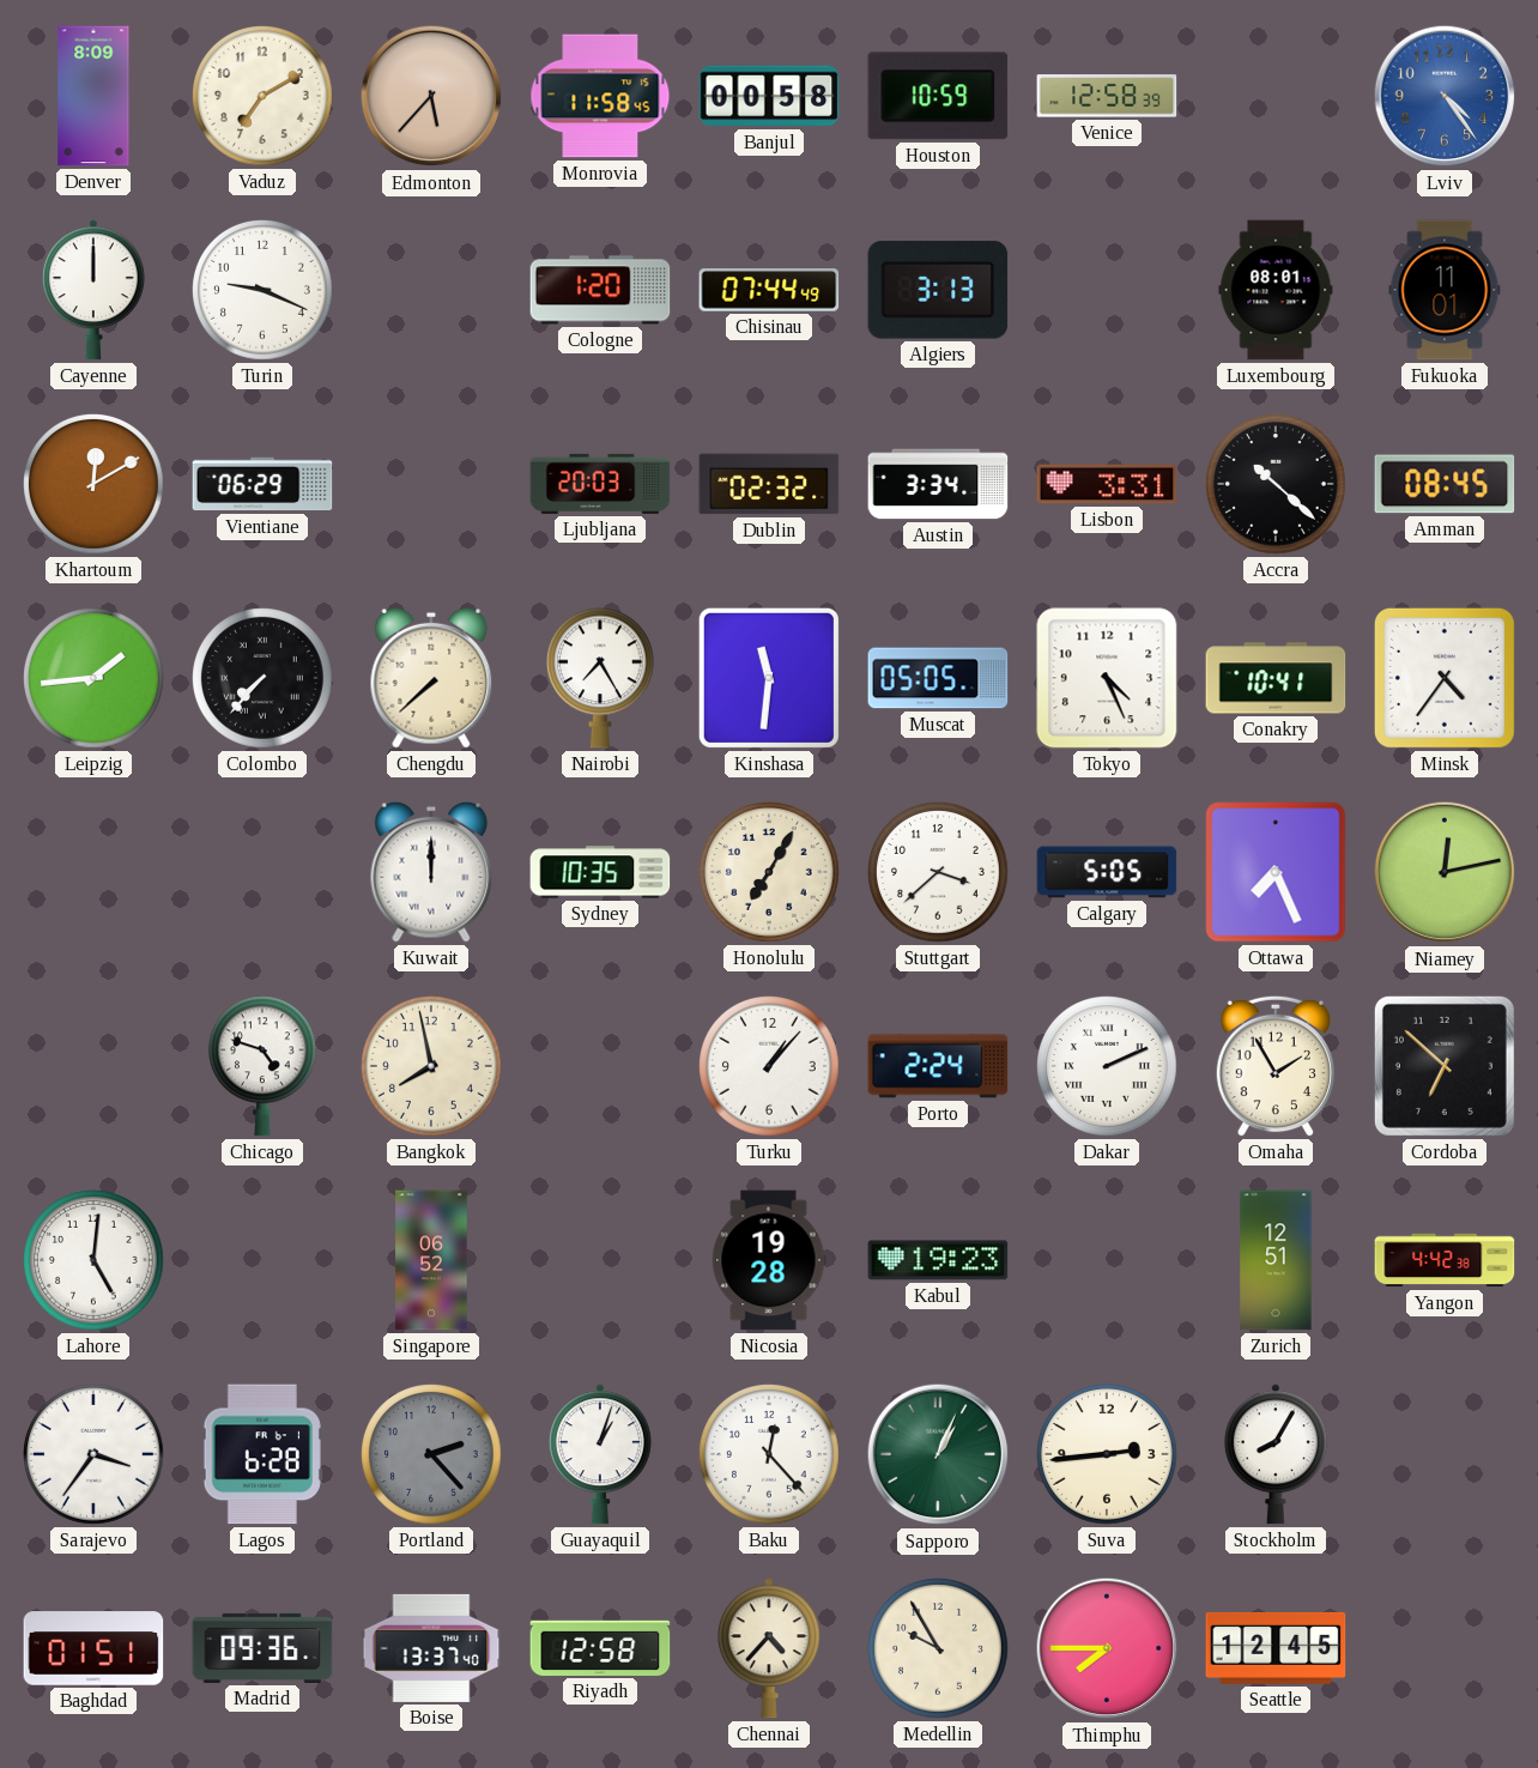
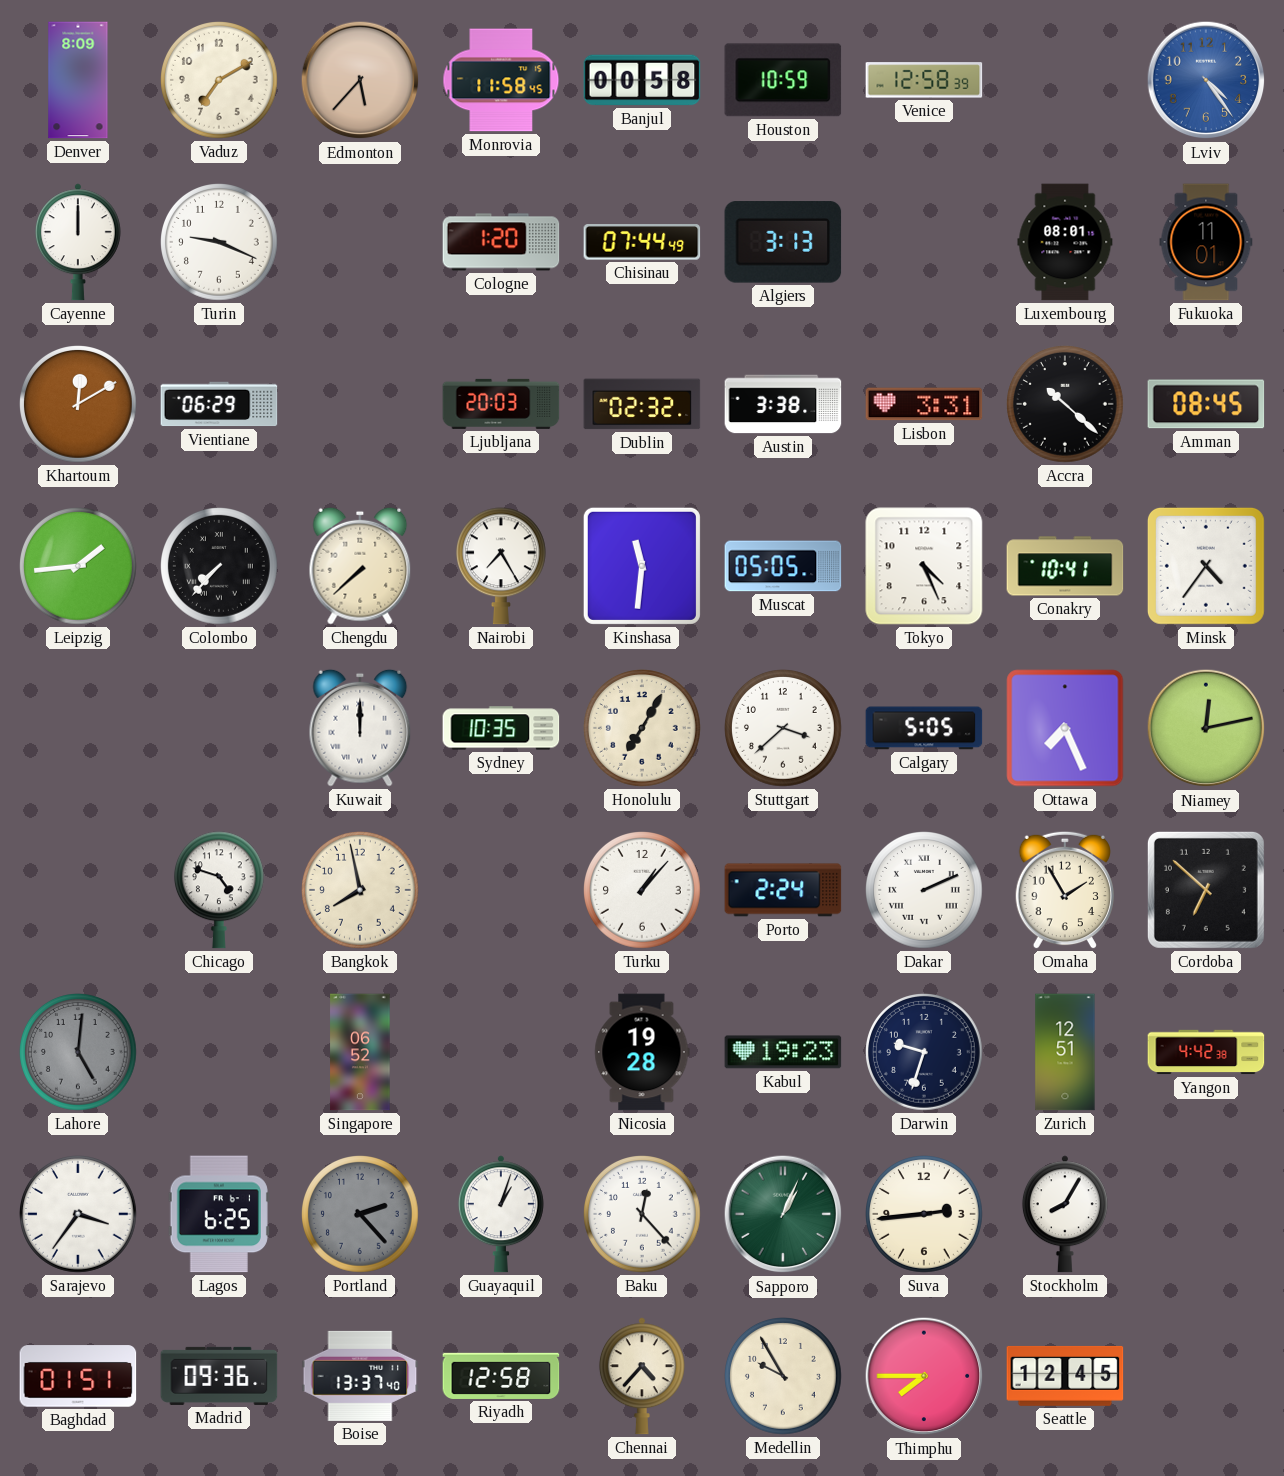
Austin: 3:34 -> 3:38 (783, 404)
Lahore dial: white -> grey (79, 1053)
Darwin: none -> 9:33 (925, 1053)
Lagos: 6:28 -> 6:25 (219, 1214)
